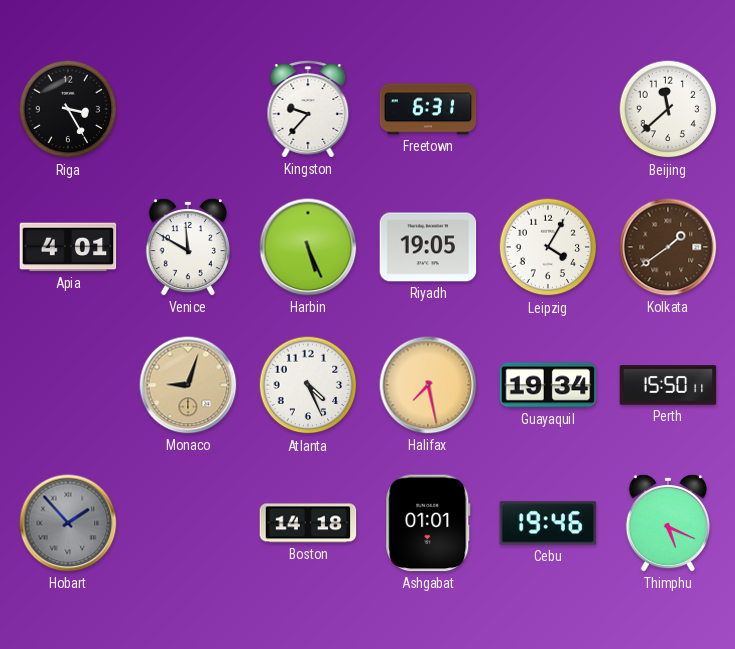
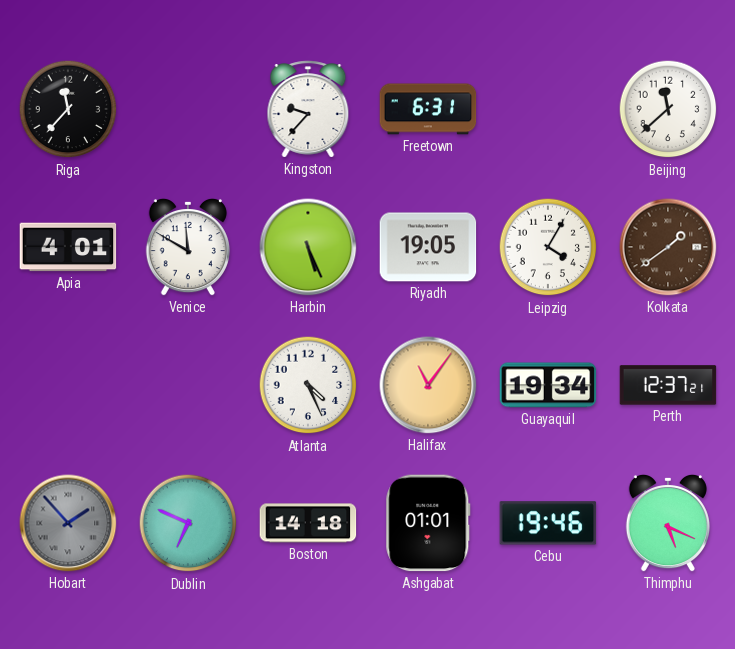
Riga: 3:25 -> 11:37 (68, 109)
Monaco: 9:03 -> none (188, 385)
Halifax: 7:28 -> 11:06 (428, 385)
Perth: 15:50 -> 12:37 (668, 385)
Dublin: none -> 6:49 (188, 523)
